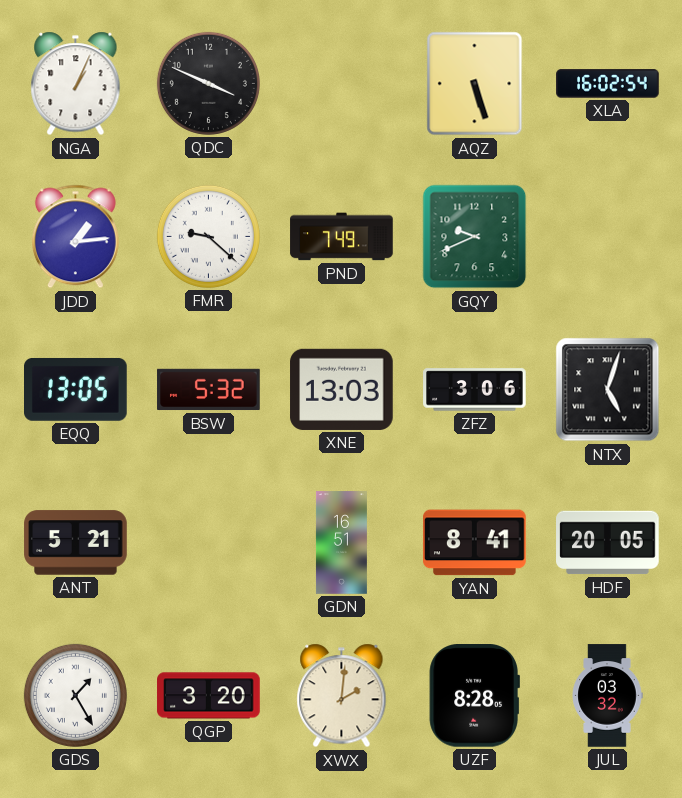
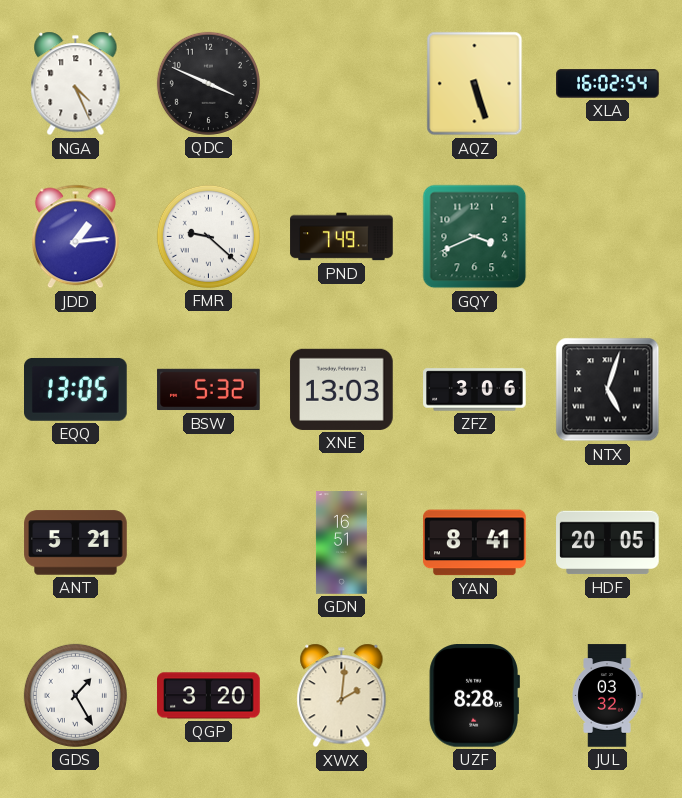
NGA: 1:04 -> 4:26 (76, 84)
GQY: 9:41 -> 3:41 (475, 237)
